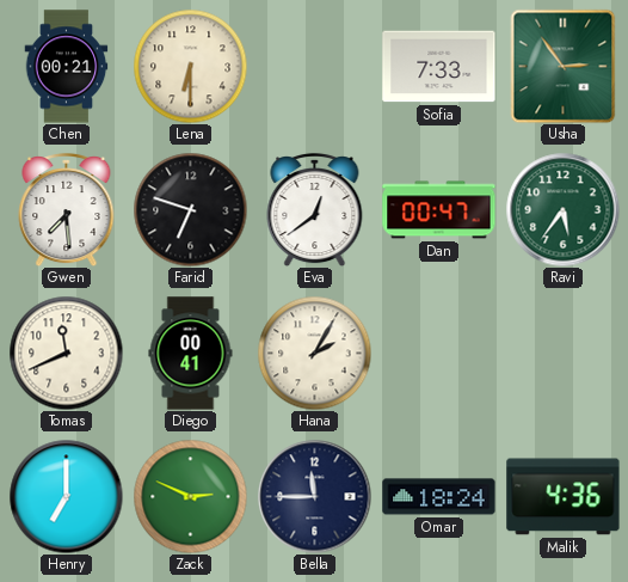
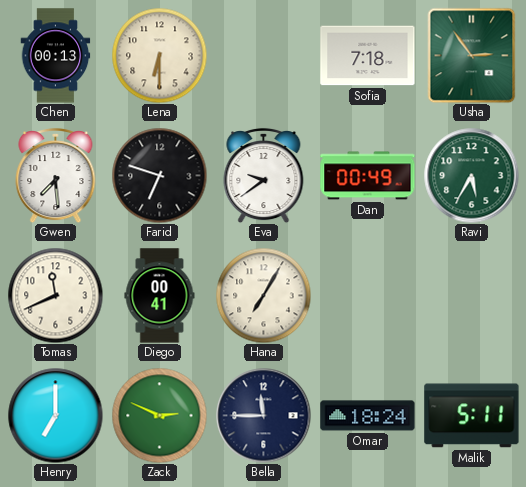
Chen: 00:21 -> 00:13 (56, 56)
Sofia: 7:33 -> 7:18 (368, 56)
Eva: 12:39 -> 9:39 (264, 175)
Dan: 00:47 -> 00:49 (368, 176)
Ravi: 5:36 -> 5:35 (471, 175)
Hana: 2:05 -> 7:05 (263, 295)
Malik: 4:36 -> 5:11 (472, 416)
